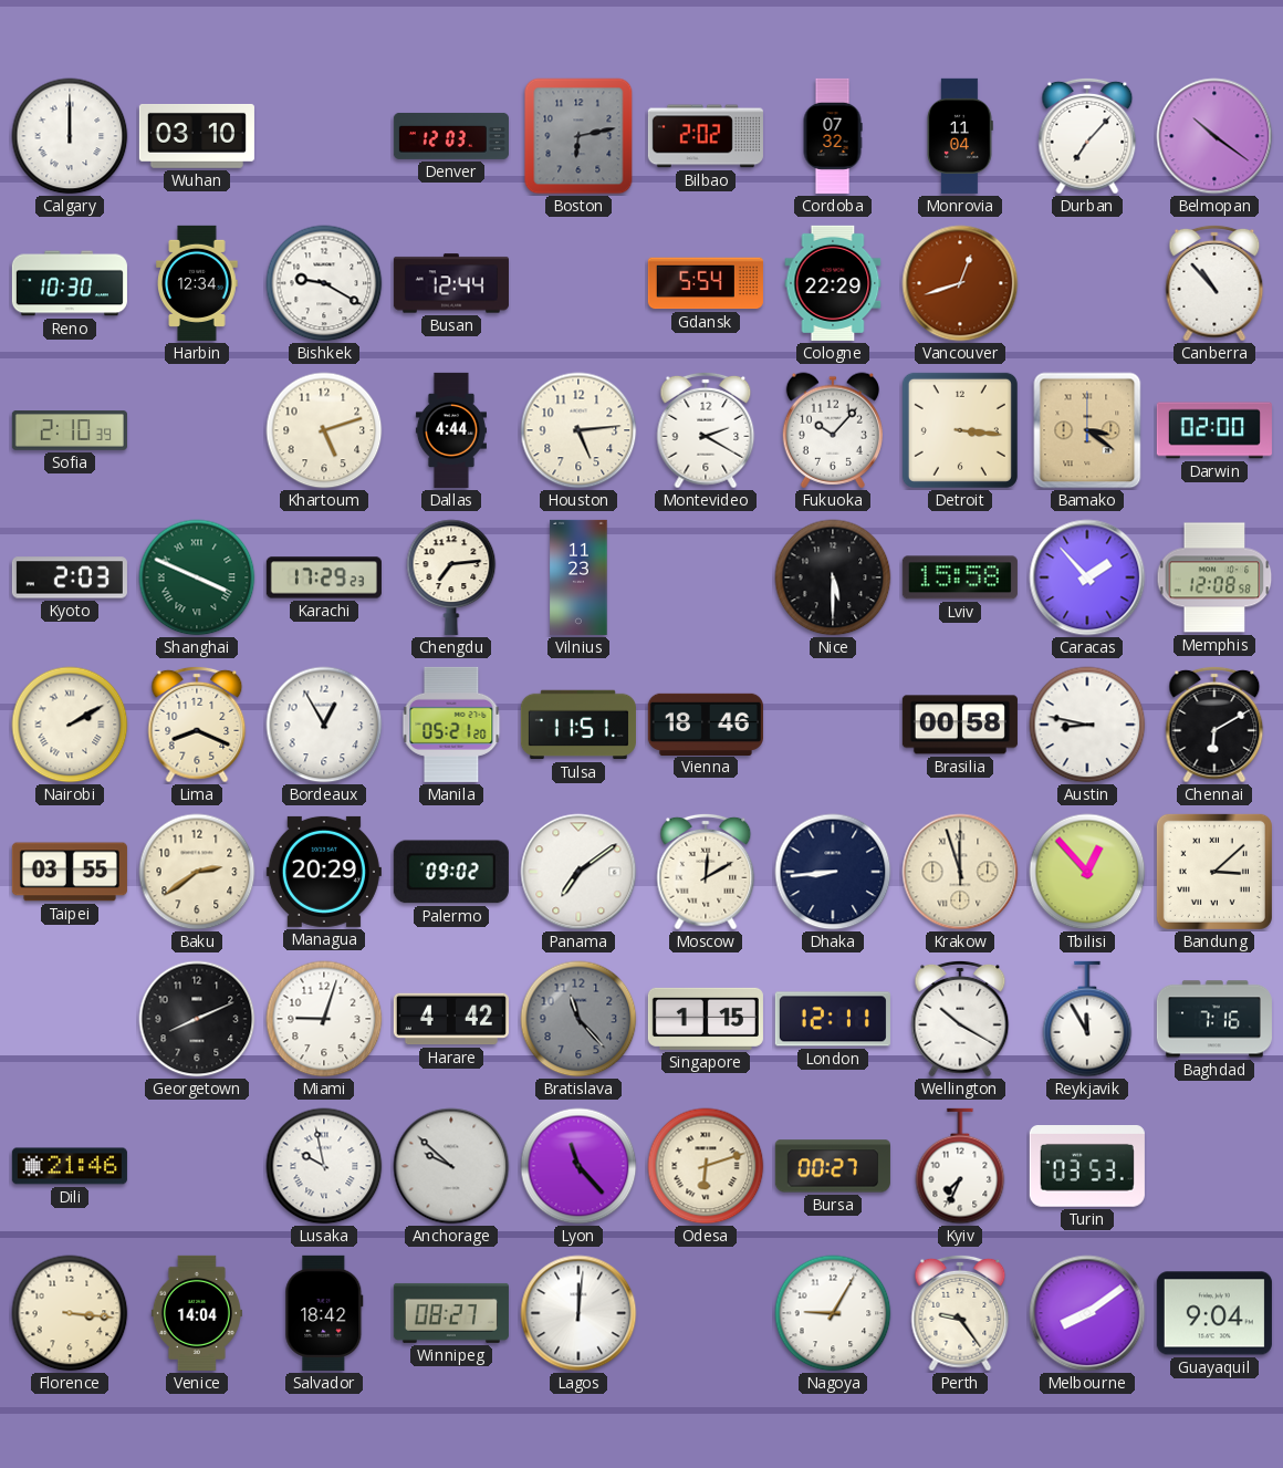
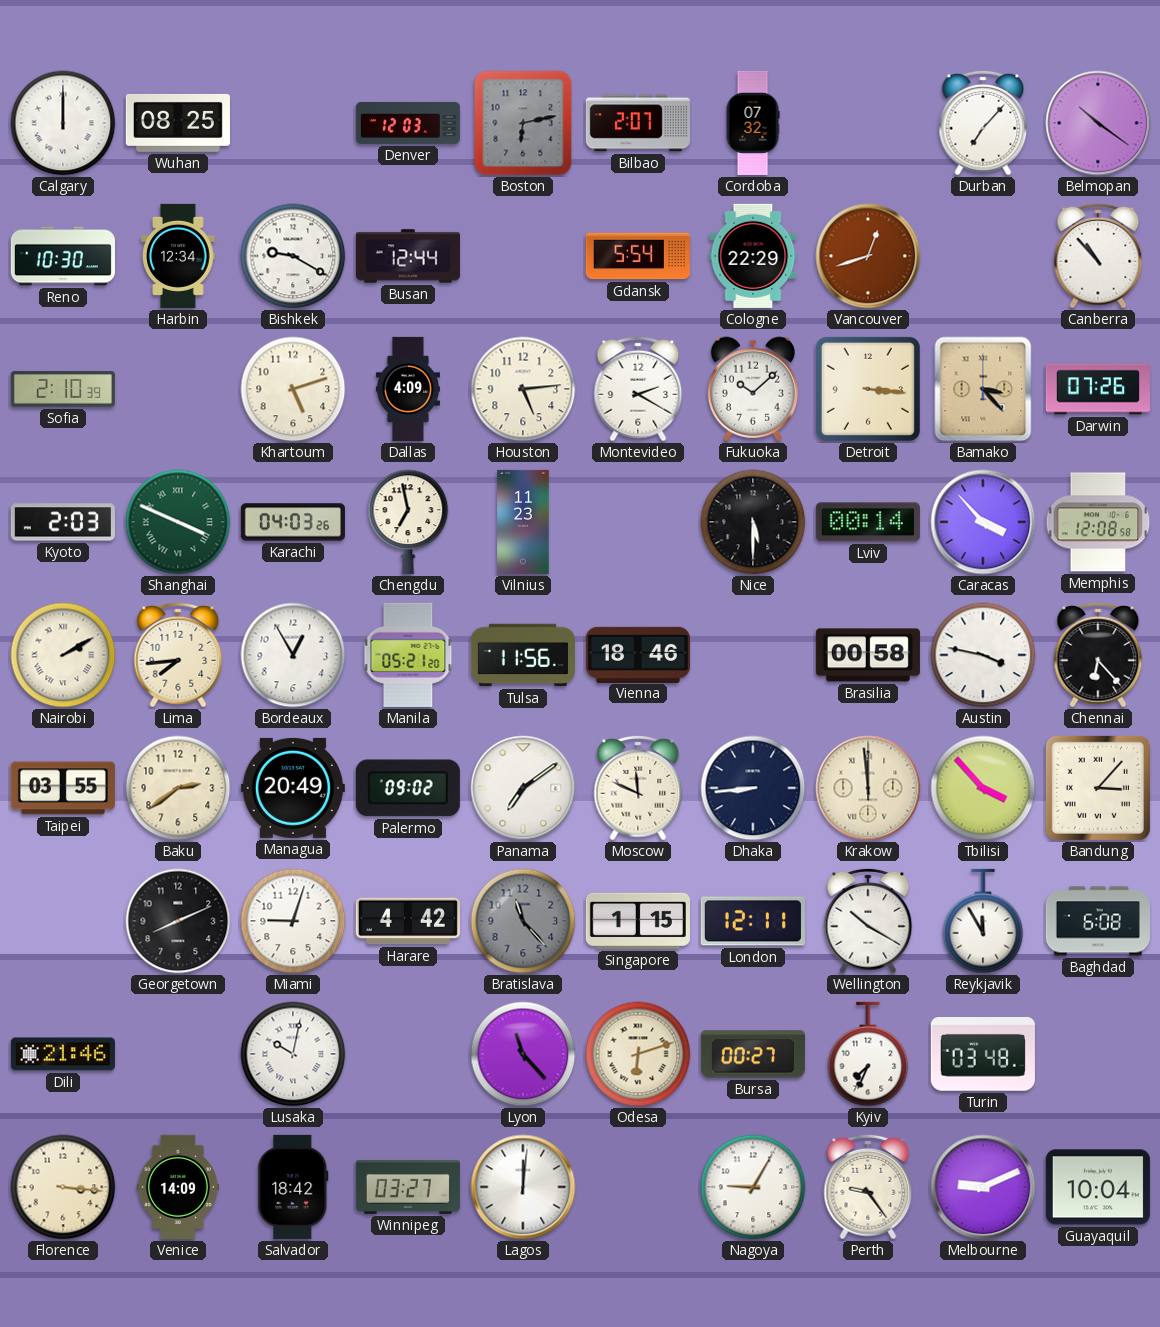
Wuhan: 03:10 -> 08:25 (178, 123)
Bilbao: 2:02 -> 2:07 (638, 123)
Monrovia: 11:04 -> none (960, 136)
Dallas: 4:44 -> 4:09 (408, 389)
Fukuoka: 10:07 -> 10:08 (753, 389)
Bamako: 3:21 -> 3:23 (983, 389)
Darwin: 02:00 -> 07:26 (1098, 389)
Karachi: 17:29 -> 04:03 (293, 522)
Chengdu: 7:14 -> 6:58 (408, 522)
Lviv: 15:58 -> 00:14 (868, 522)
Caracas: 1:53 -> 3:53 (983, 522)
Lima: 8:19 -> 7:44 (178, 655)
Tulsa: 11:51 -> 11:56 (523, 655)
Austin: 8:47 -> 3:47 (983, 655)
Chennai: 6:10 -> 6:23 (1098, 655)
Managua: 20:29 -> 20:49 (293, 788)
Moscow: 12:10 -> 11:49 (638, 788)
Krakow: 11:57 -> 11:59 (868, 788)
Tbilisi: 12:53 -> 3:53 (983, 788)
Bandung: 3:08 -> 3:07 (1098, 788)
Baghdad: 7:16 -> 6:08 (1098, 921)
Lusaka: 9:58 -> 10:02 (293, 1054)
Anchorage: 9:52 -> none (451, 1166)
Turin: 03:53 -> 03:48 (983, 1054)
Venice: 14:04 -> 14:09 (178, 1187)
Winnipeg: 08:27 -> 03:27 (408, 1187)
Melbourne: 8:09 -> 9:11 (983, 1187)
Guayaquil: 9:04 -> 10:04 (1098, 1187)
